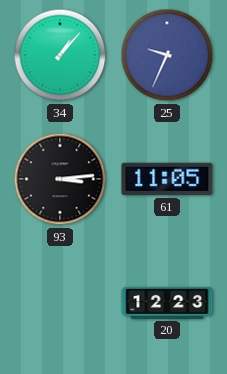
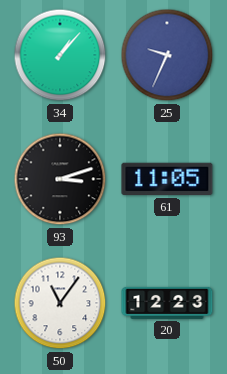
93: 3:14 -> 3:12 (60, 179)
50: none -> 11:06 (60, 303)
